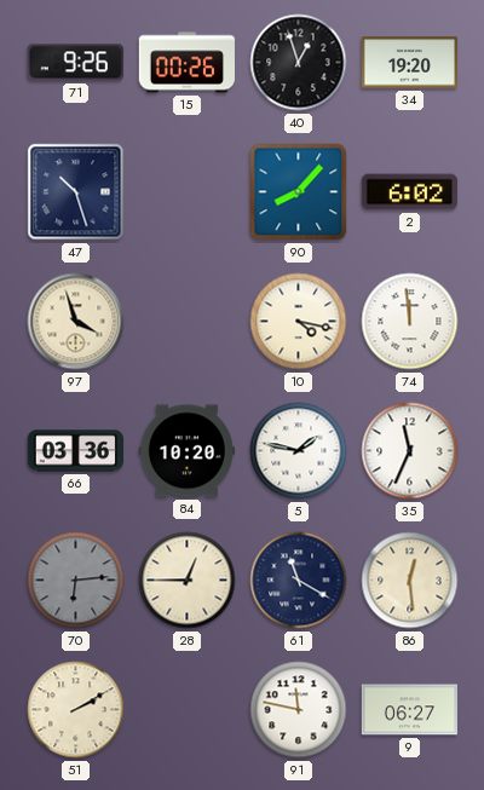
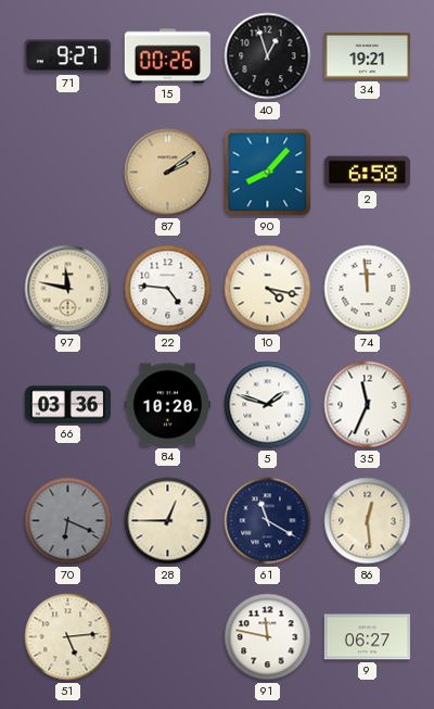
71: 9:26 -> 9:27 (67, 56)
34: 19:20 -> 19:21 (367, 56)
47: 10:27 -> none (76, 192)
87: none -> 2:09 (168, 173)
2: 6:02 -> 6:58 (367, 173)
97: 3:57 -> 11:47 (68, 289)
22: none -> 4:46 (168, 289)
5: 1:47 -> 1:48 (268, 405)
70: 6:14 -> 6:19 (68, 521)
51: 2:10 -> 5:14 (68, 637)
